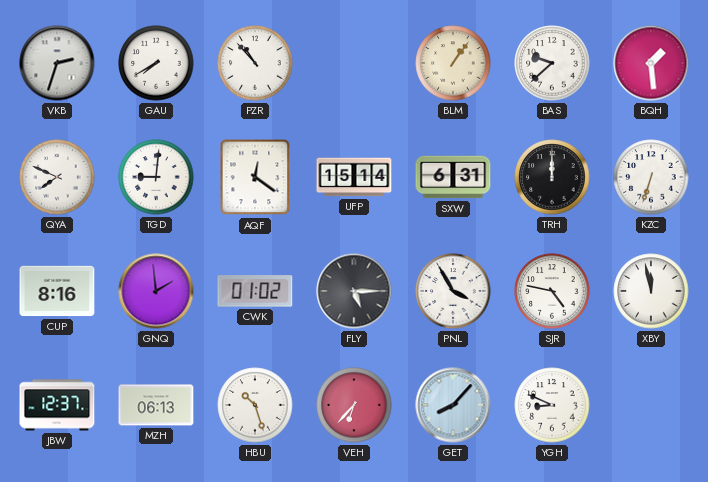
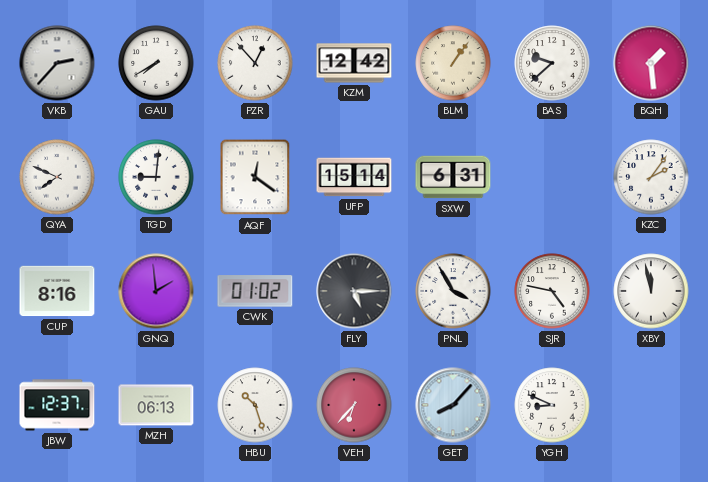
VKB: 2:33 -> 2:37 (57, 63)
PZR: 10:53 -> 12:53 (255, 63)
KZM: none -> 12:42 (354, 63)
TRH: 12:00 -> none (552, 177)
KZC: 6:33 -> 2:06 (651, 177)
